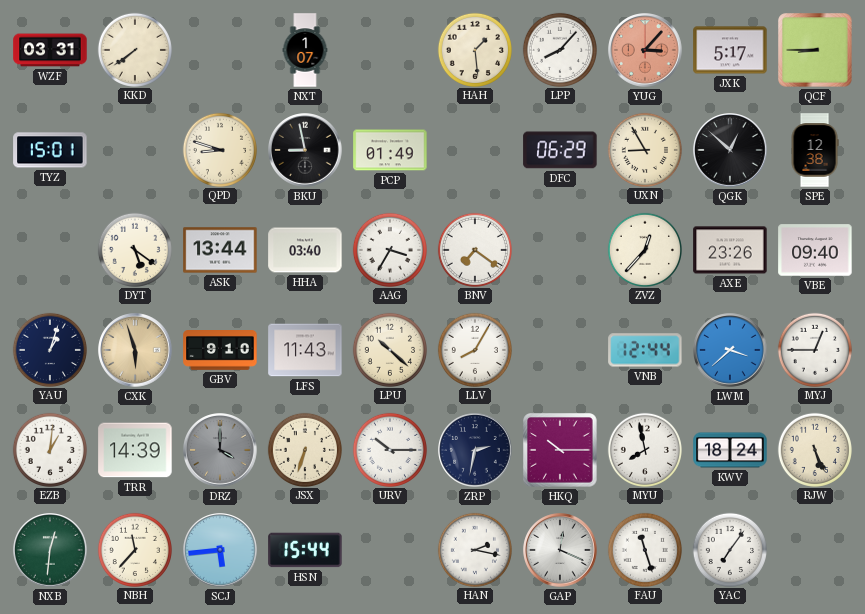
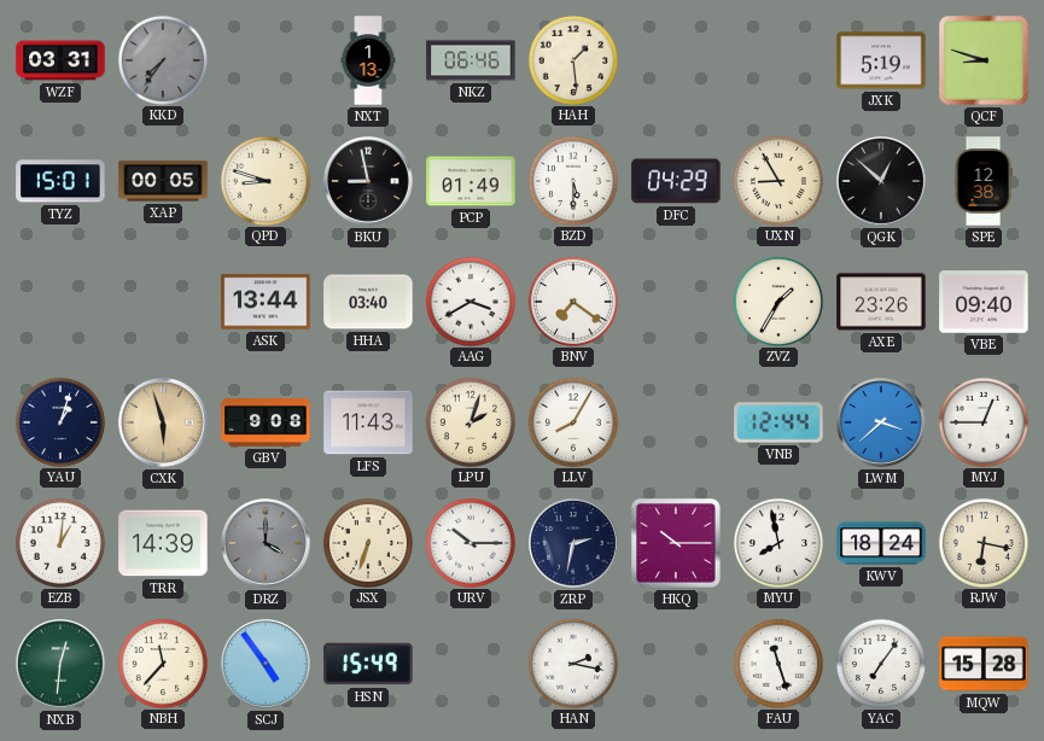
KKD: 7:39 -> 7:36 (162, 59)
KKD dial: cream -> grey (162, 59)
NXT: 1:07 -> 1:13 (368, 60)
NKZ: none -> 06:46 (471, 60)
LPP: 8:07 -> none (559, 49)
YUG: 3:07 -> none (645, 50)
JXK: 5:17 -> 5:19 (881, 60)
QCF: 8:45 -> 8:48 (984, 60)
XAP: none -> 00:05 (163, 181)
BZD: none -> 5:30 (572, 180)
DFC: 06:29 -> 04:29 (676, 181)
DYT: 5:21 -> none (134, 249)
AAG: 3:35 -> 3:40 (469, 301)
ZVZ: 12:37 -> 1:35 (777, 301)
GBV: 9:10 -> 9:08 (266, 424)
LPU: 10:22 -> 2:03 (469, 421)
RJW: 5:26 -> 6:17 (982, 542)
SCJ: 5:44 -> 4:54 (266, 664)
HSN: 15:44 -> 15:49 (368, 664)
GAP: 12:19 -> none (560, 550)
MQW: none -> 15:28 (984, 664)
